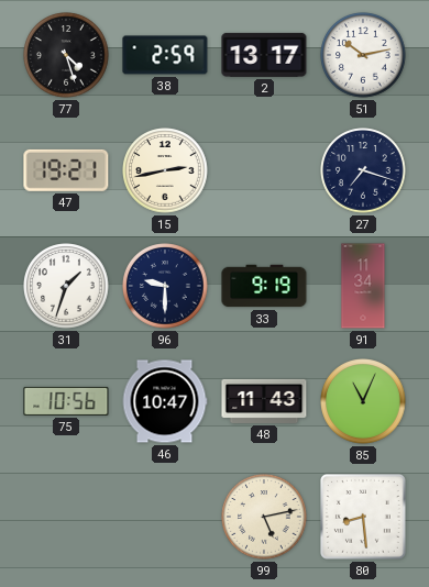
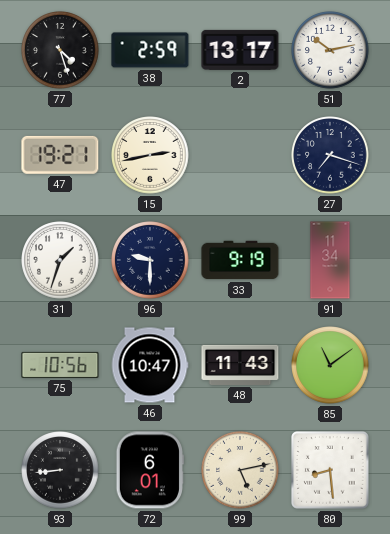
85: 11:04 -> 11:09 (330, 365)
93: none -> 8:44 (60, 470)
72: none -> 6:01 (149, 470)
